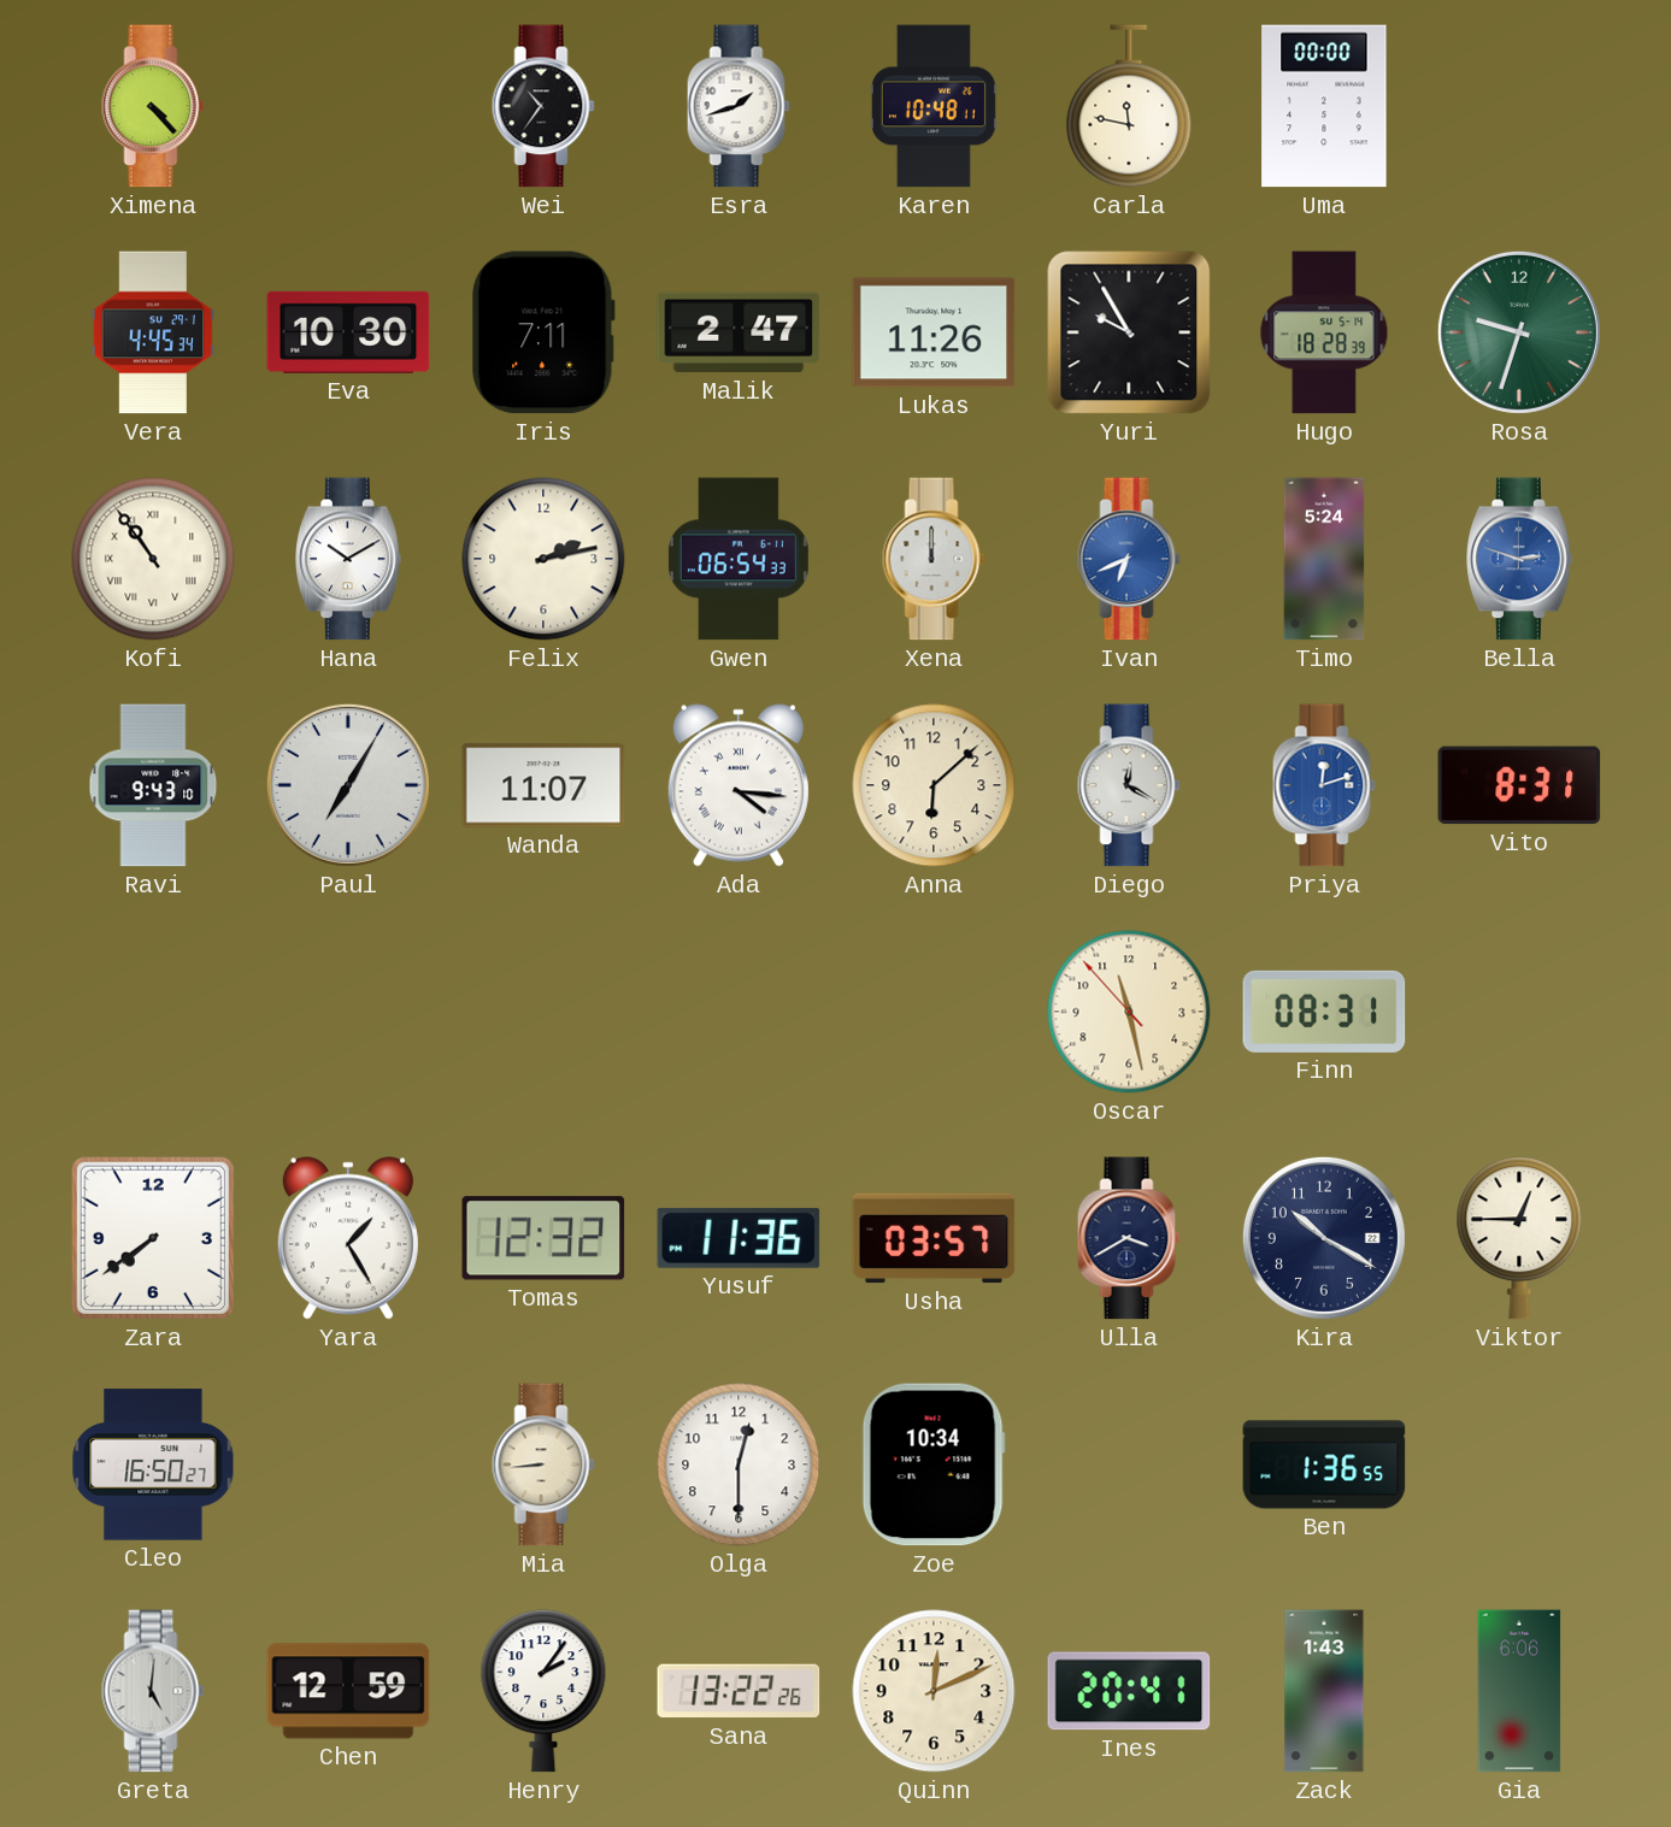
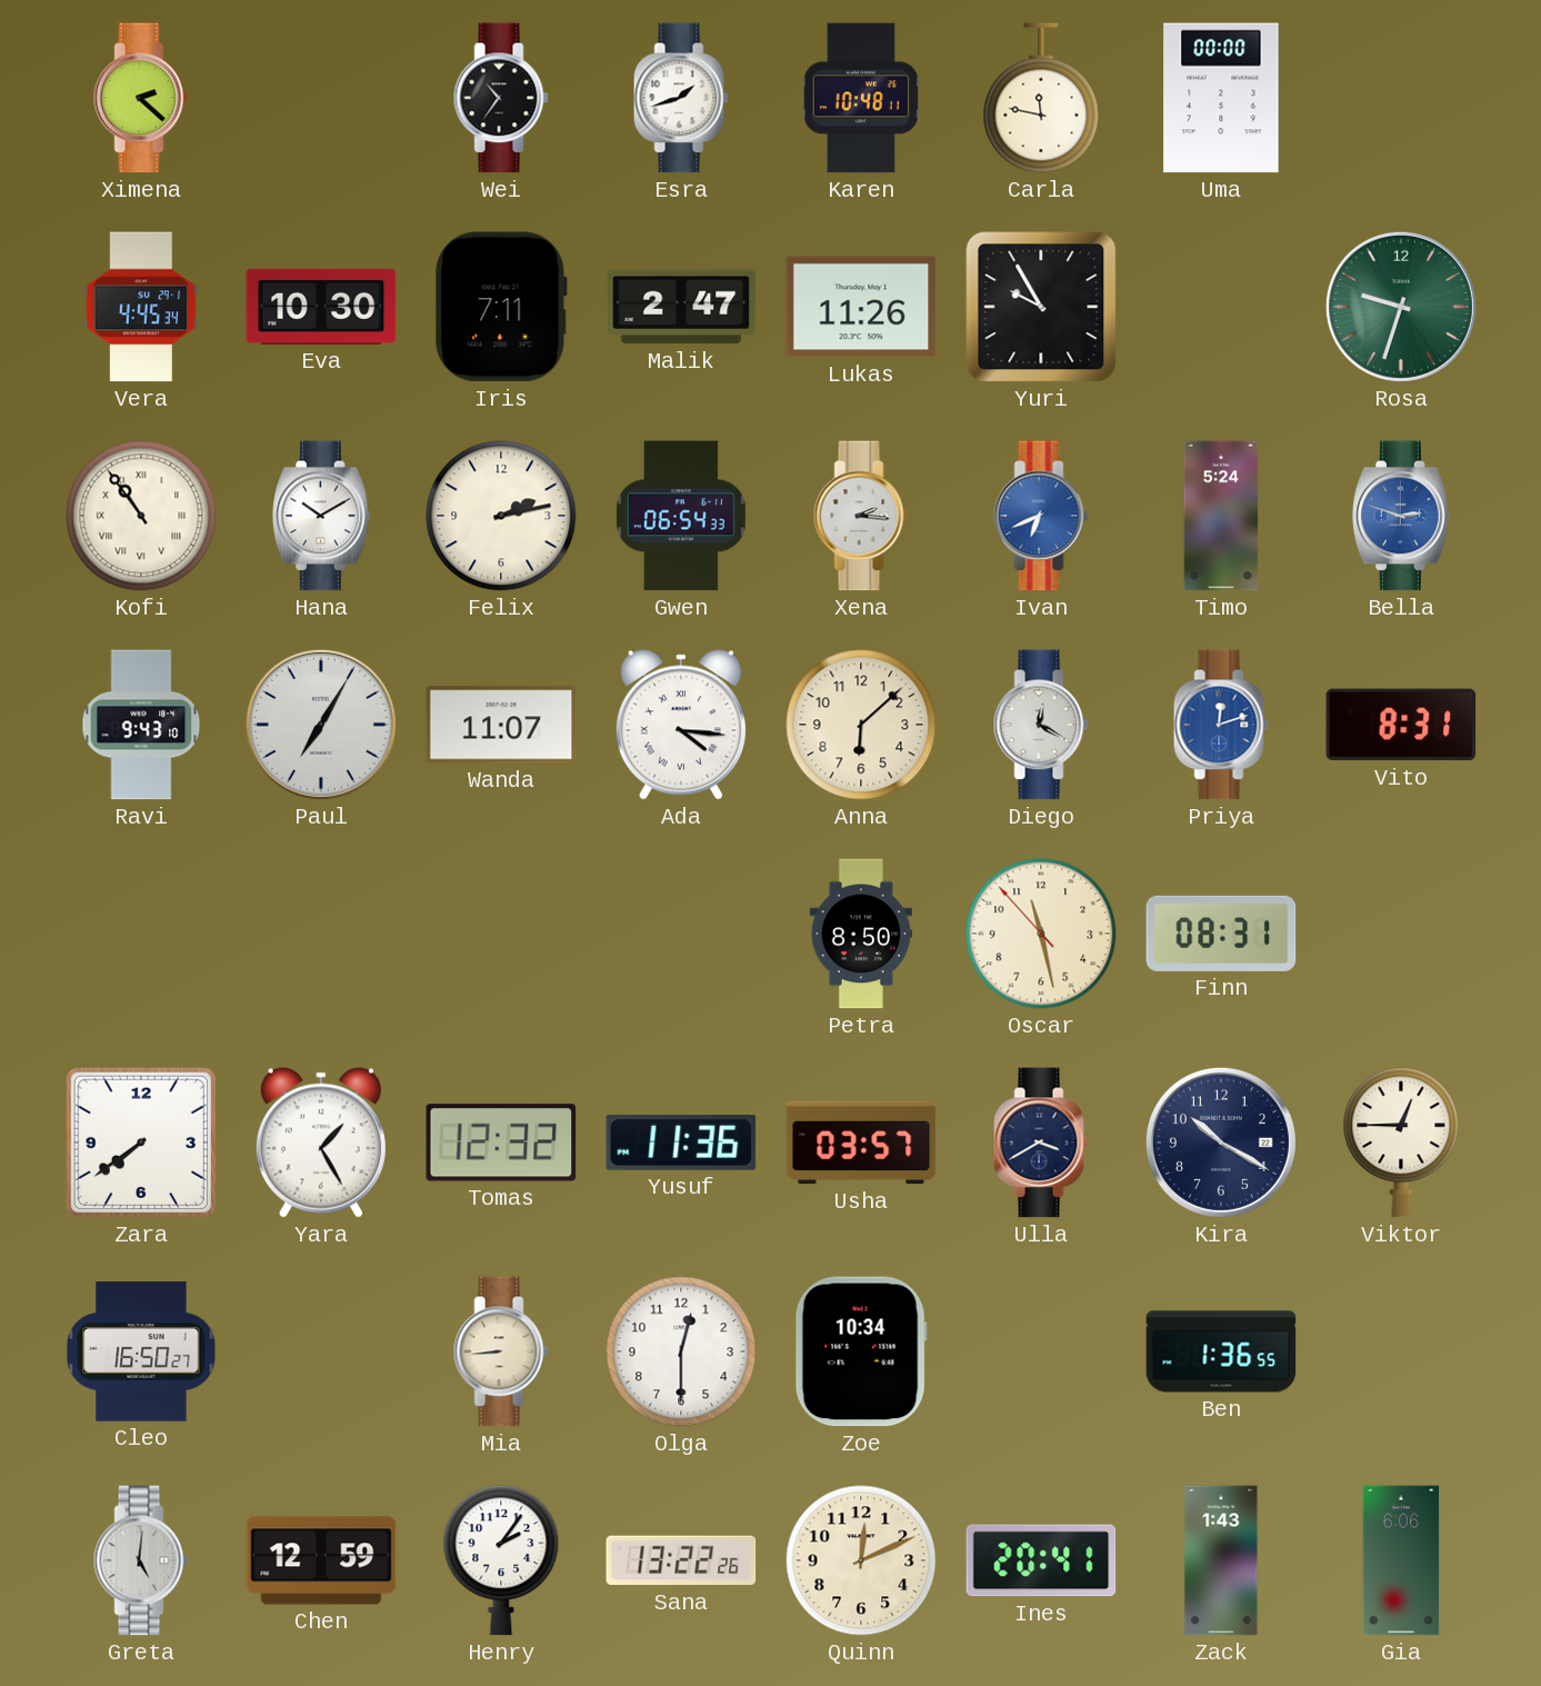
Ximena: 4:23 -> 2:22 (141, 98)
Hugo: 18:28 -> none (1324, 332)
Xena: 12:00 -> 2:16 (861, 516)
Petra: none -> 8:50 (860, 934)
